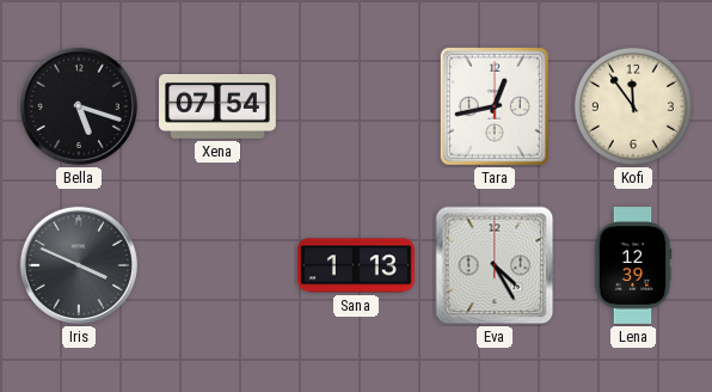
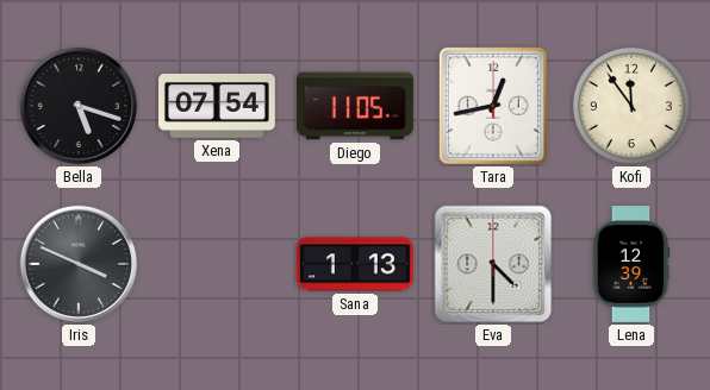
Diego: none -> 11:05 (356, 106)
Eva: 4:25 -> 4:30 (493, 264)
